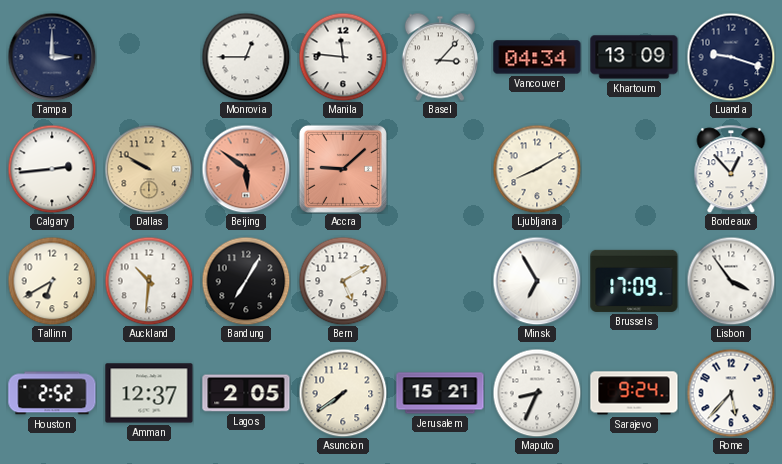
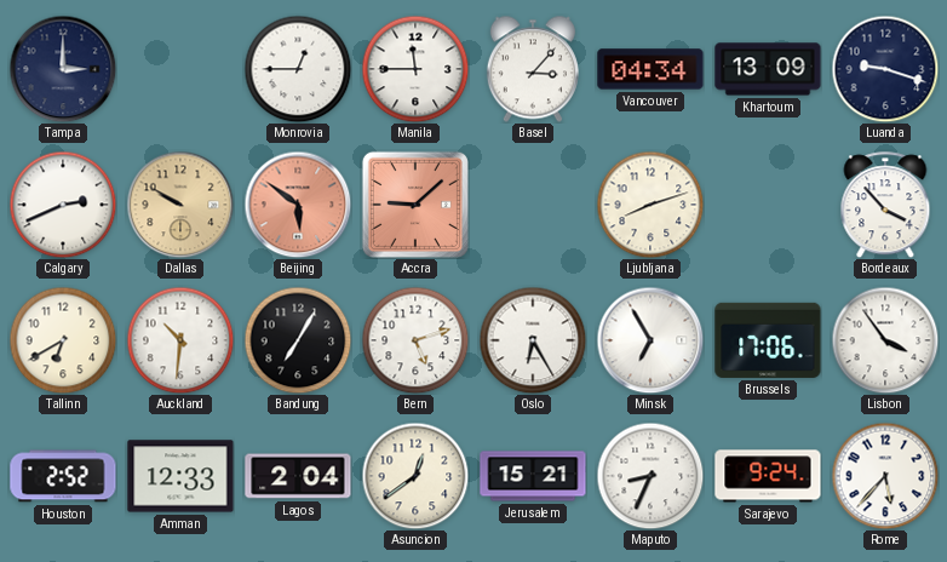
Manila: 11:46 -> 11:45 (415, 69)
Calgary: 2:44 -> 2:41 (63, 205)
Ljubljana: 8:10 -> 8:12 (650, 205)
Bordeaux: 12:53 -> 3:53 (885, 205)
Bern: 5:10 -> 5:12 (415, 340)
Oslo: none -> 6:25 (533, 340)
Brussels: 17:09 -> 17:06 (768, 340)
Amman: 12:37 -> 12:33 (180, 476)
Lagos: 2:05 -> 2:04 (298, 476)
Asuncion: 7:39 -> 12:39 (415, 476)
